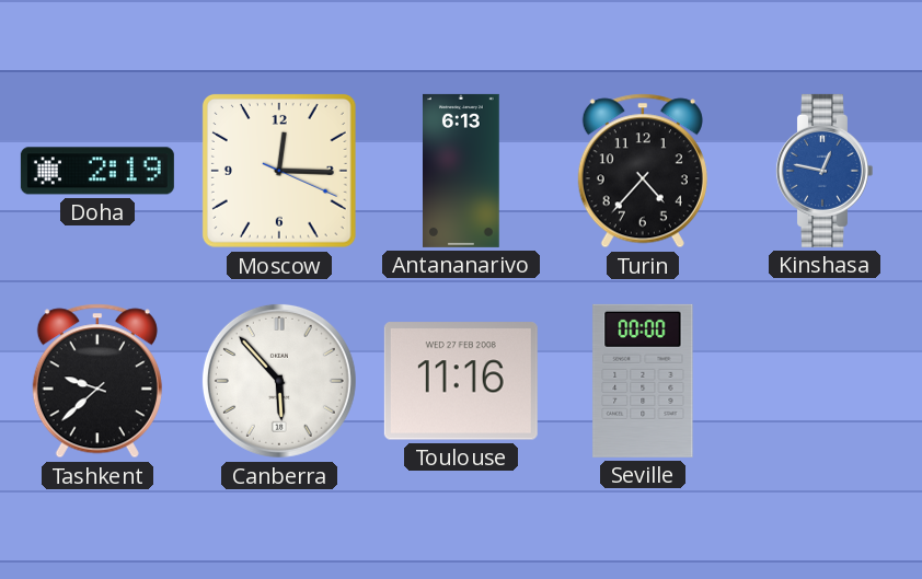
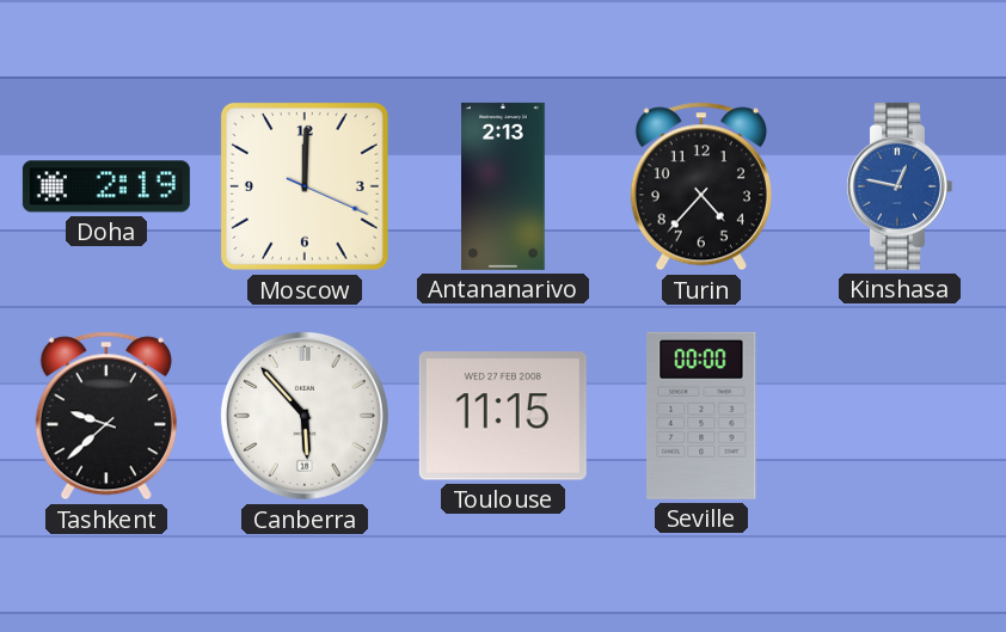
Moscow: 12:15 -> 12:00 (305, 186)
Antananarivo: 6:13 -> 2:13 (504, 186)
Toulouse: 11:16 -> 11:15 (503, 416)
